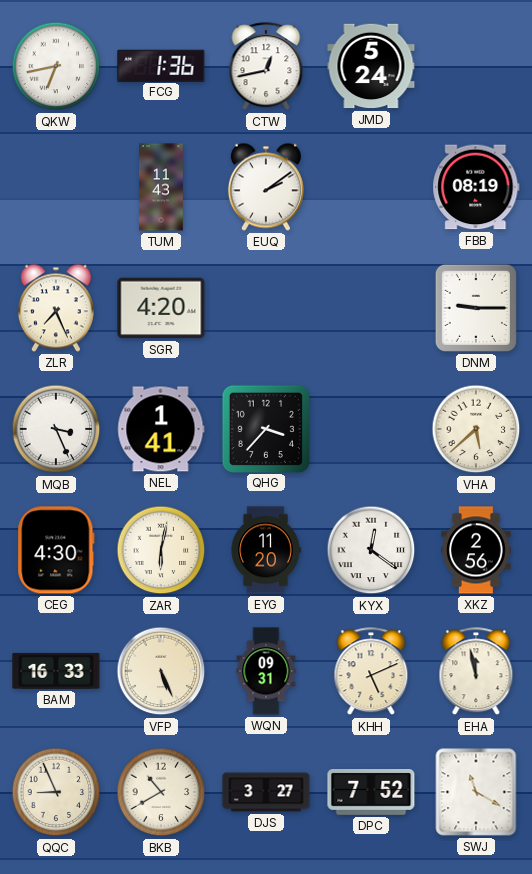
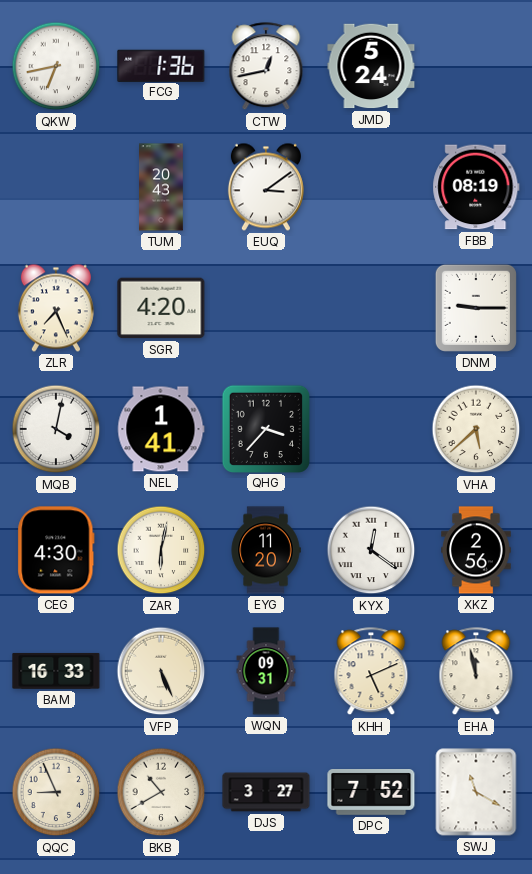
TUM: 11:43 -> 20:43 (162, 187)
EUQ: 2:09 -> 3:09 (266, 187)
MQB: 3:26 -> 4:02 (56, 429)
